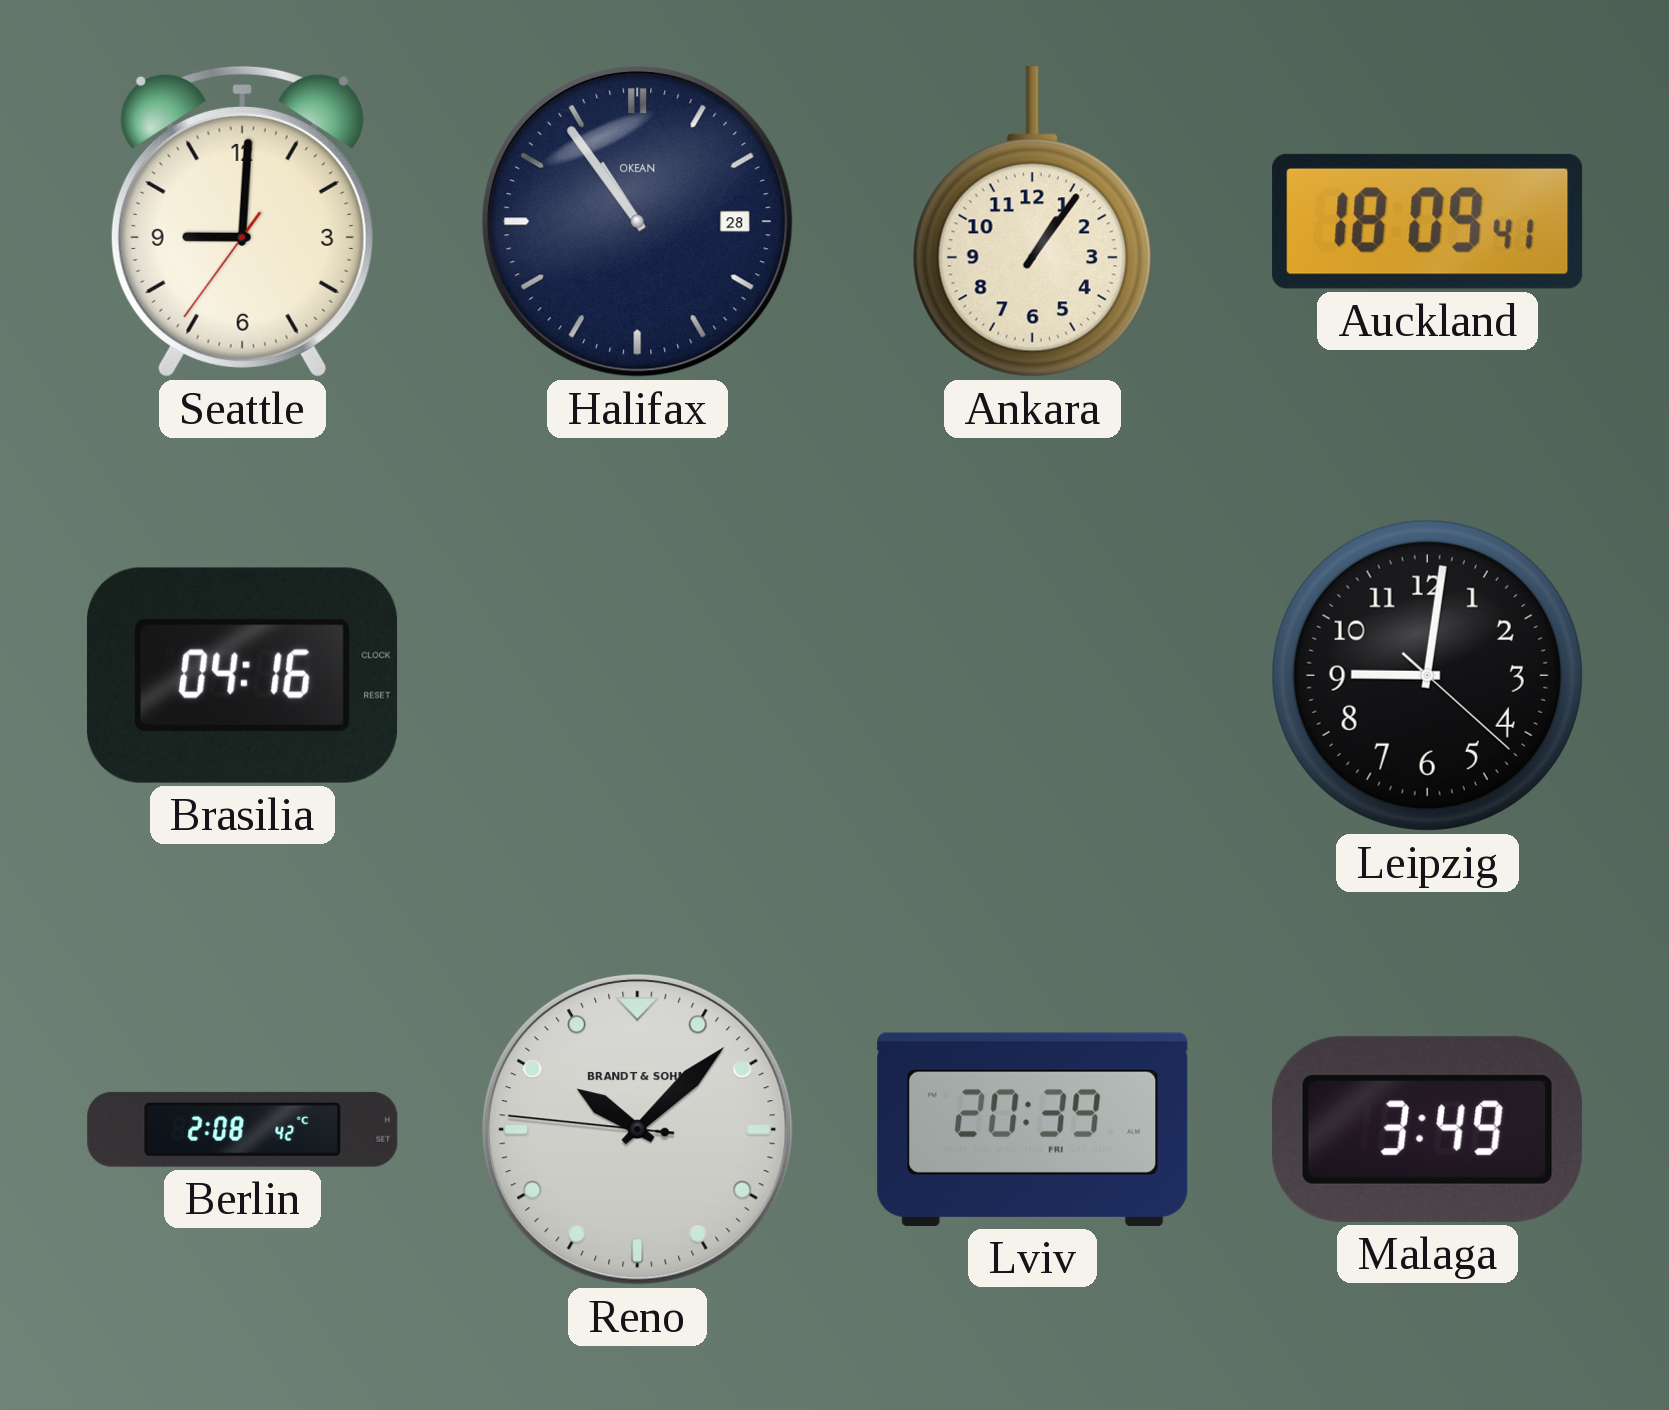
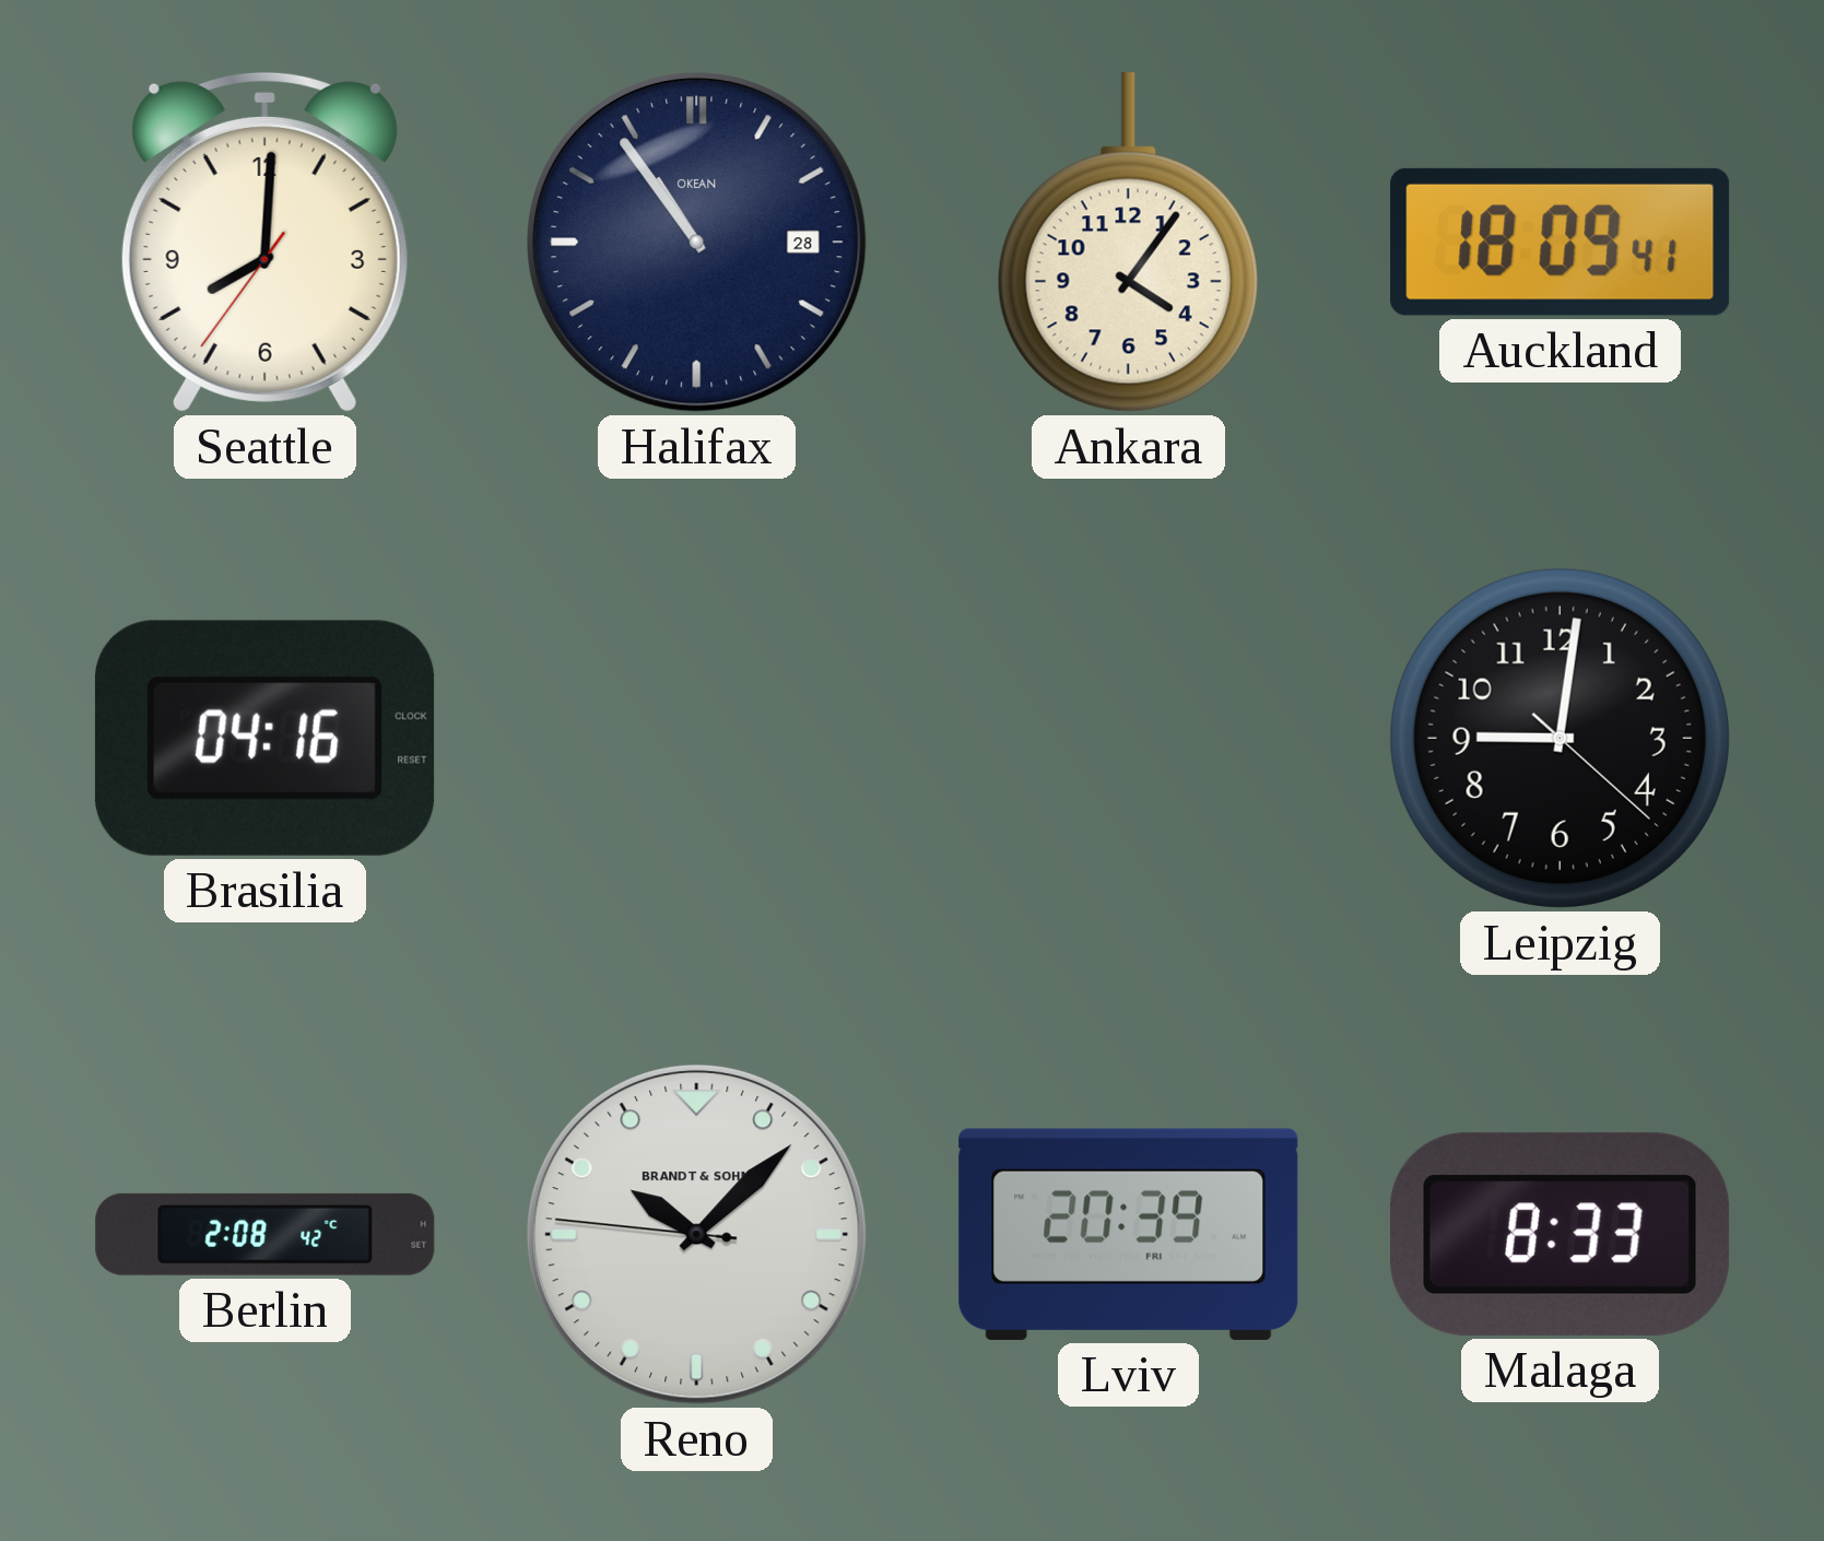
Seattle: 9:00 -> 8:00 (264, 242)
Ankara: 1:06 -> 4:06 (1128, 243)
Malaga: 3:49 -> 8:33 (1560, 1234)
